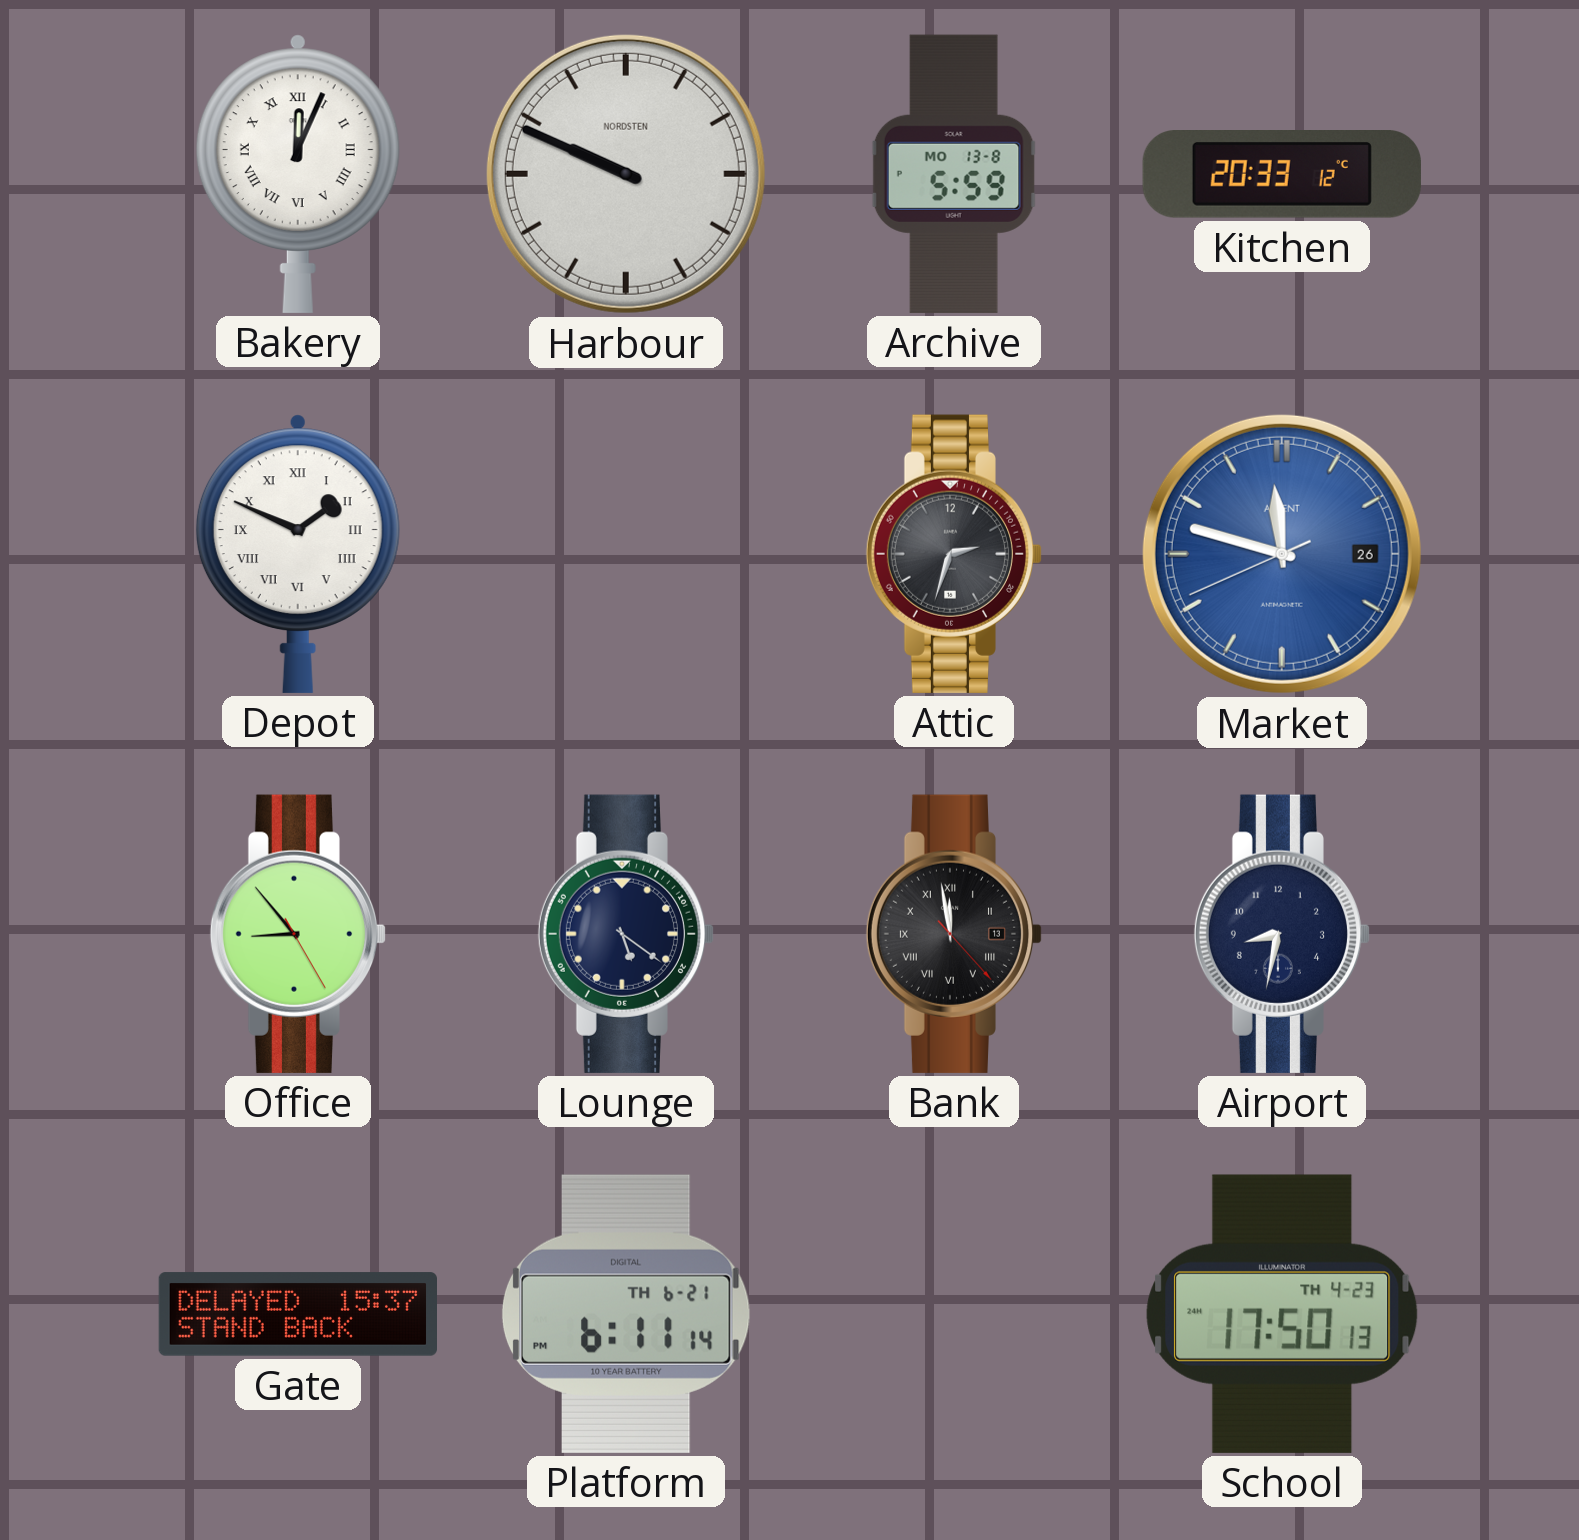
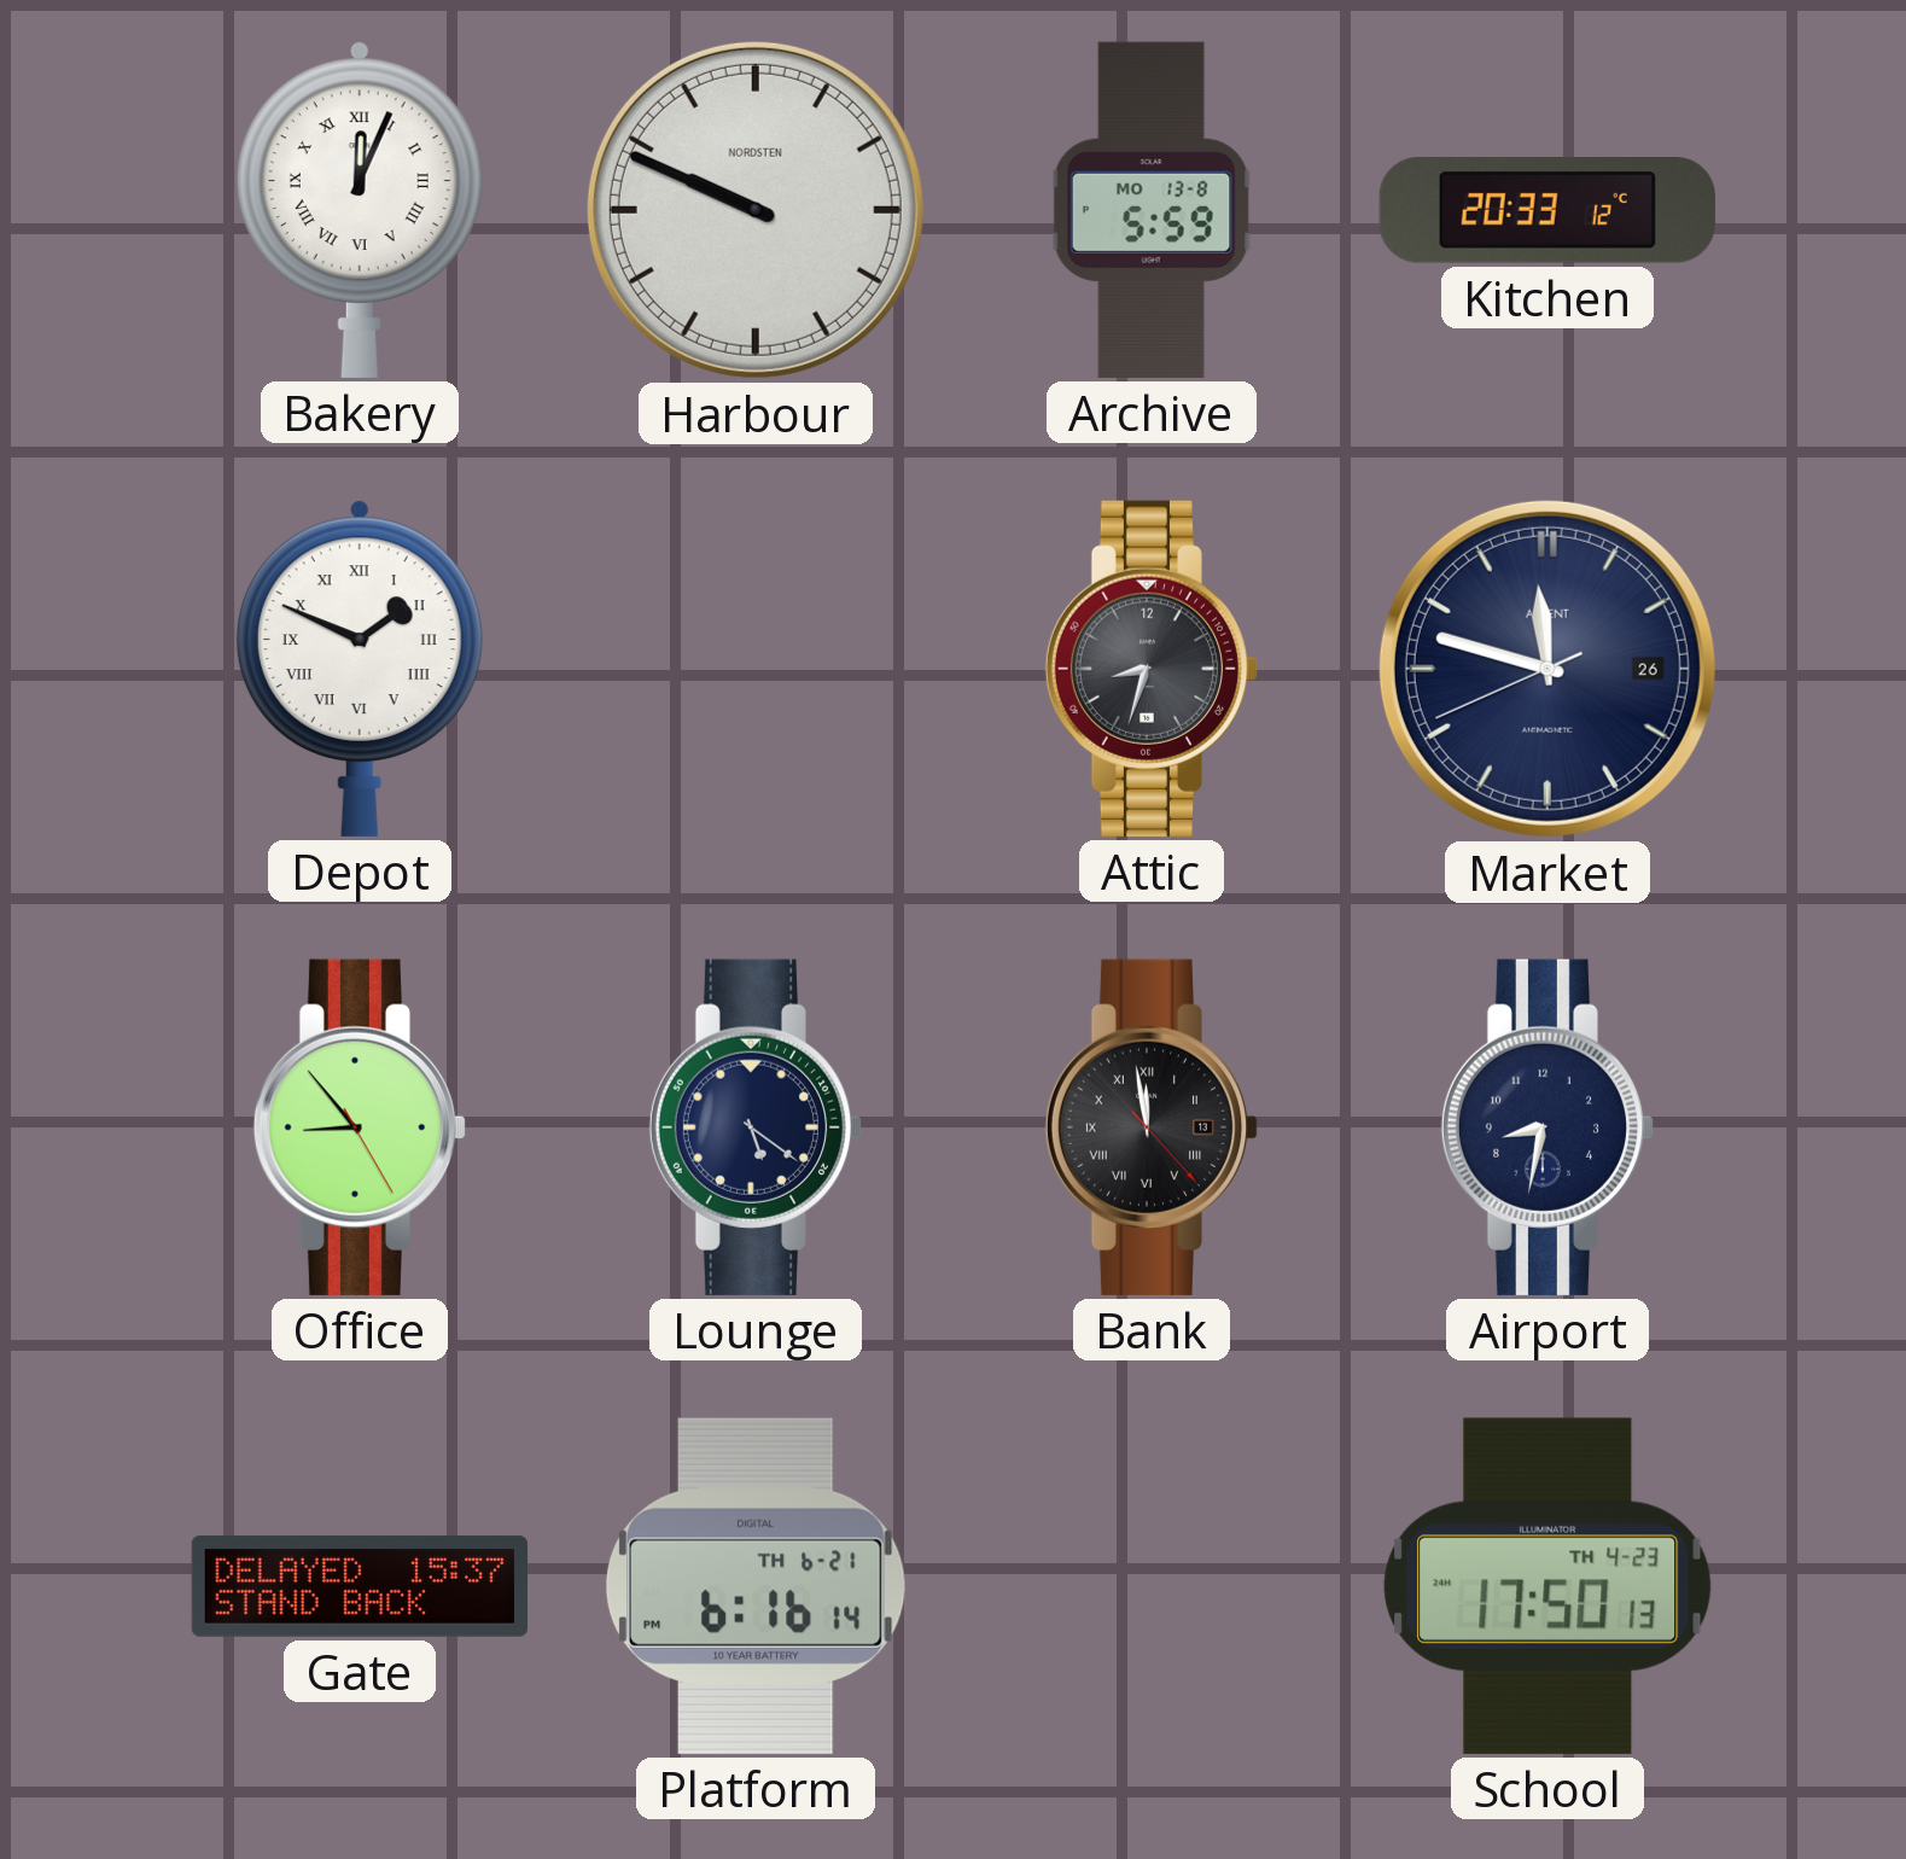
Attic: 2:33 -> 8:33 (1152, 669)
Market dial: blue -> navy (1547, 669)
Platform: 6:11 -> 6:16 (756, 1586)
